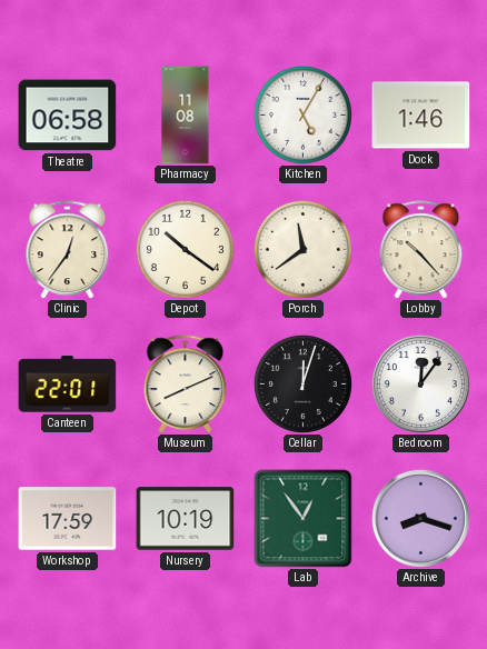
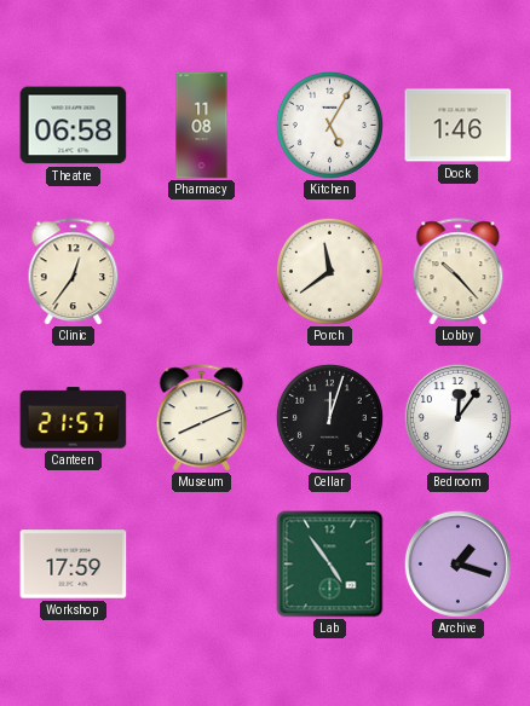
Depot: 10:21 -> none (185, 249)
Canteen: 22:01 -> 21:57 (74, 418)
Nursery: 10:19 -> none (186, 519)
Lab: 12:54 -> 4:54 (330, 565)
Archive: 8:18 -> 1:18 (457, 563)
